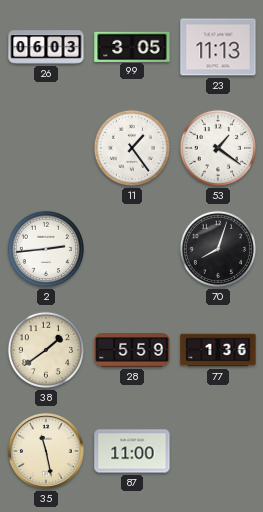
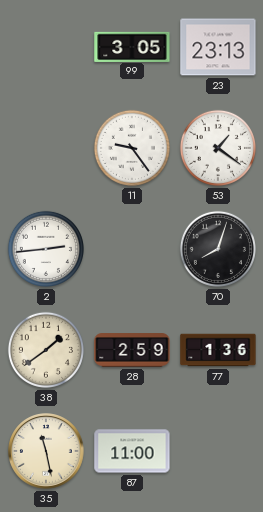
26: 06:03 -> none (46, 47)
23: 11:13 -> 23:13 (218, 47)
11: 1:24 -> 9:24 (132, 148)
28: 5:59 -> 2:59 (132, 350)
